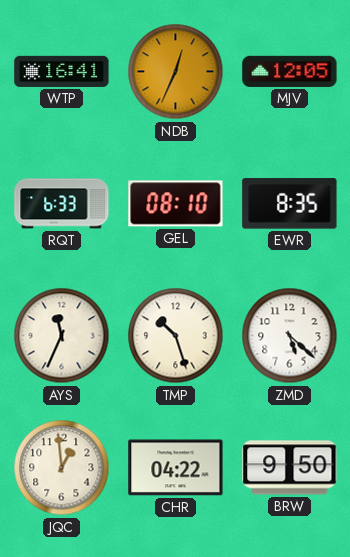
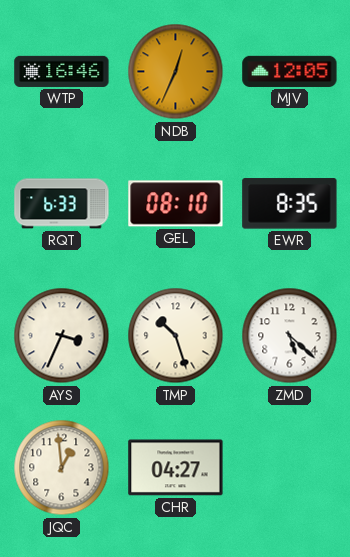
WTP: 16:41 -> 16:46 (62, 71)
AYS: 11:34 -> 3:34 (62, 336)
CHR: 04:22 -> 04:27 (176, 468)
BRW: 9:50 -> none (290, 468)
